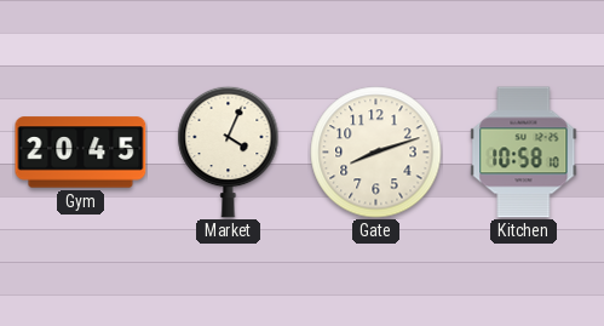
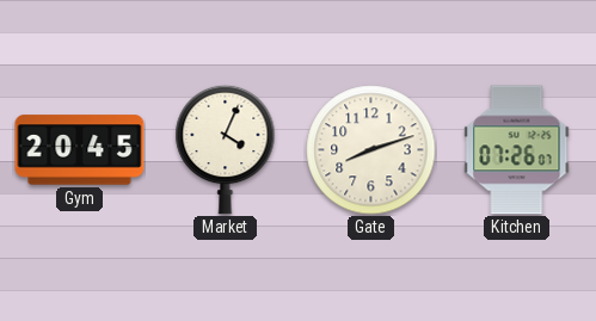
Kitchen: 10:58 -> 07:26 (517, 150)
